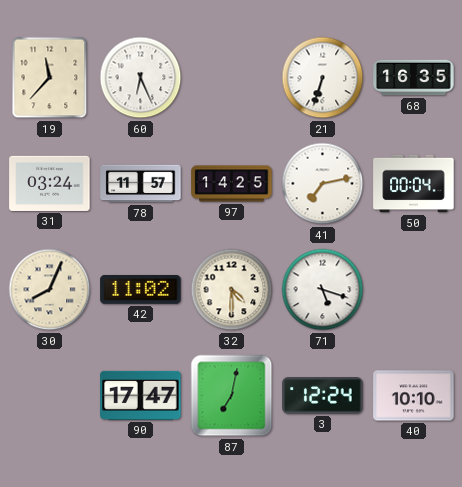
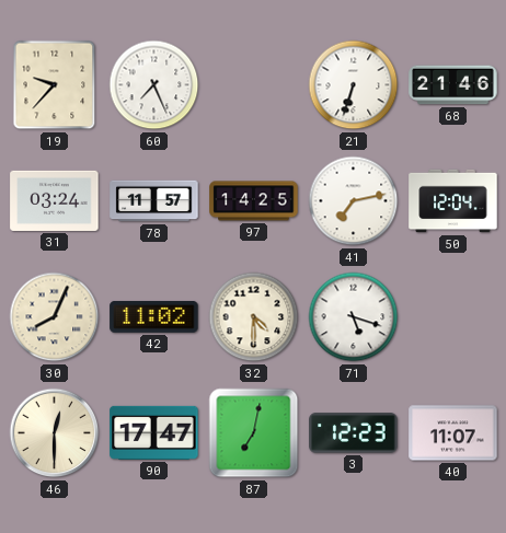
19: 11:37 -> 9:37 (55, 85)
60: 6:26 -> 7:26 (154, 85)
68: 16:35 -> 21:46 (453, 85)
50: 00:04 -> 12:04 (453, 201)
46: none -> 12:30 (55, 433)
3: 12:24 -> 12:23 (354, 433)
40: 10:10 -> 11:07 (453, 433)
